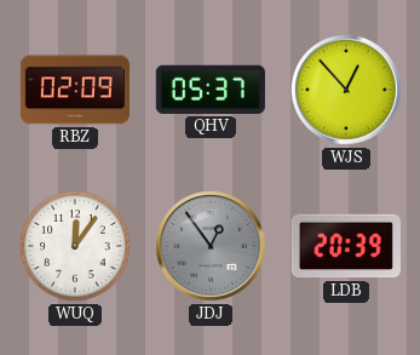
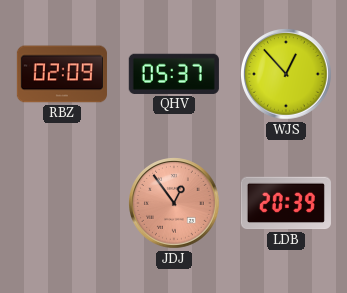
WUQ: 12:06 -> none (75, 246)
JDJ dial: grey -> salmon (174, 203)
